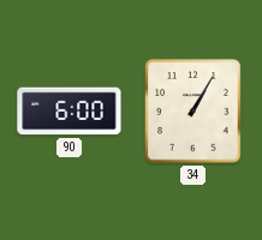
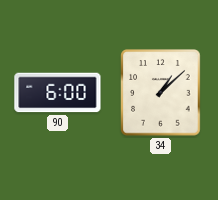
34: 1:05 -> 1:08 (161, 93)
